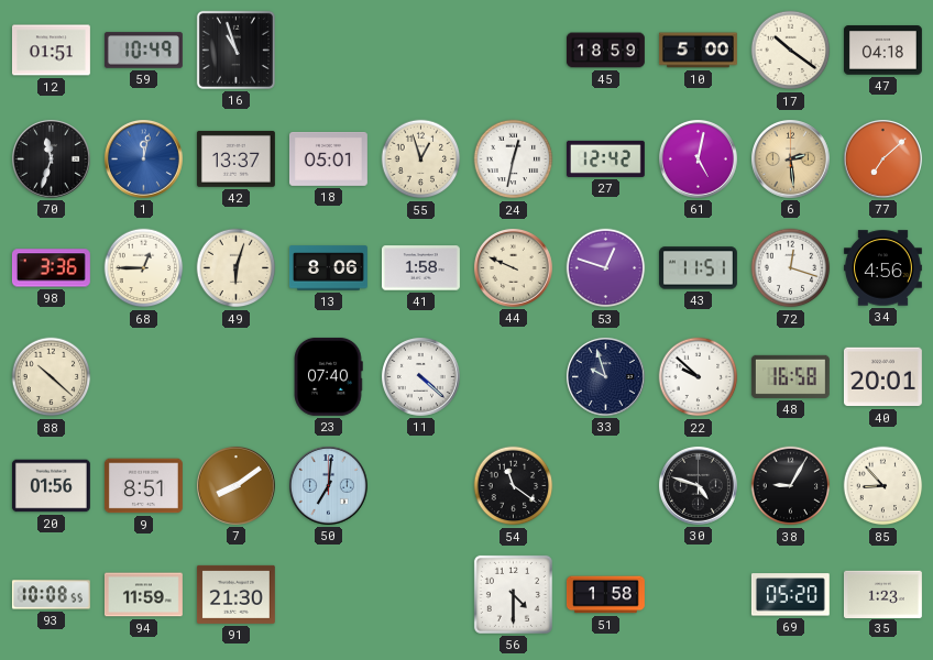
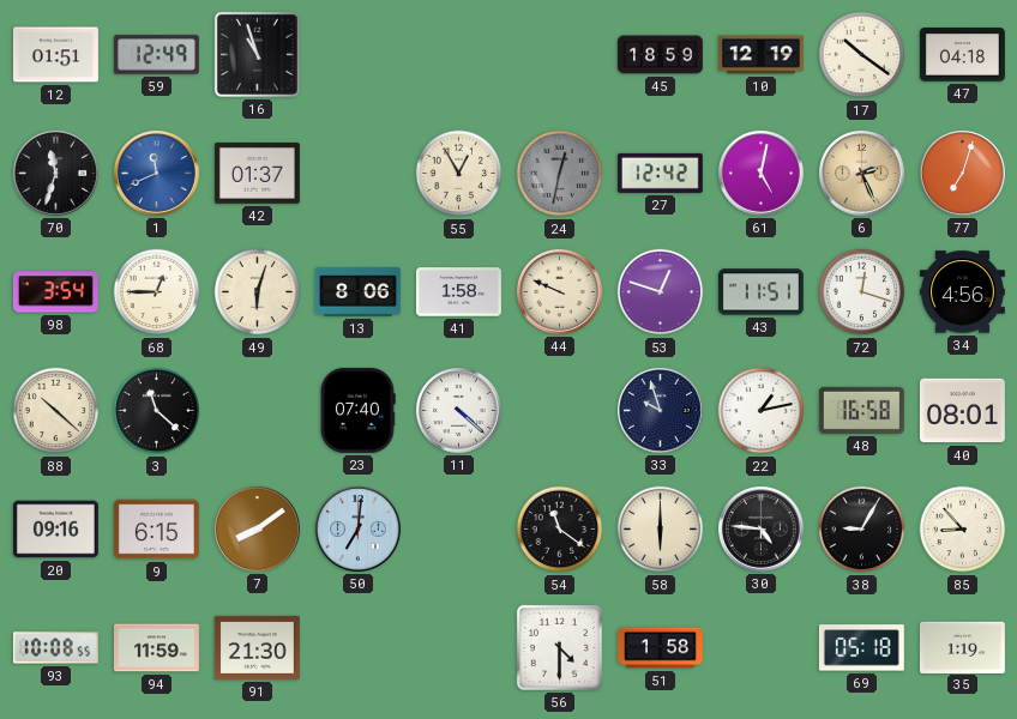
59: 10:49 -> 12:49 (156, 55)
10: 5:00 -> 12:19 (760, 55)
1: 12:02 -> 11:41 (156, 173)
42: 13:37 -> 01:37 (257, 173)
18: 05:01 -> none (328, 158)
55: 12:57 -> 12:55 (459, 174)
24 dial: white -> grey (560, 174)
6: 2:29 -> 2:26 (861, 173)
77: 7:08 -> 7:03 (962, 173)
98: 3:36 -> 3:54 (55, 292)
3: none -> 11:22 (157, 411)
22: 9:52 -> 1:13 (762, 411)
40: 20:01 -> 08:01 (962, 411)
20: 01:56 -> 09:16 (55, 530)
9: 8:51 -> 6:15 (156, 530)
58: none -> 6:00 (661, 530)
30: 4:48 -> 4:46 (760, 528)
69: 05:20 -> 05:18 (861, 648)
35: 1:23 -> 1:19 (962, 647)
